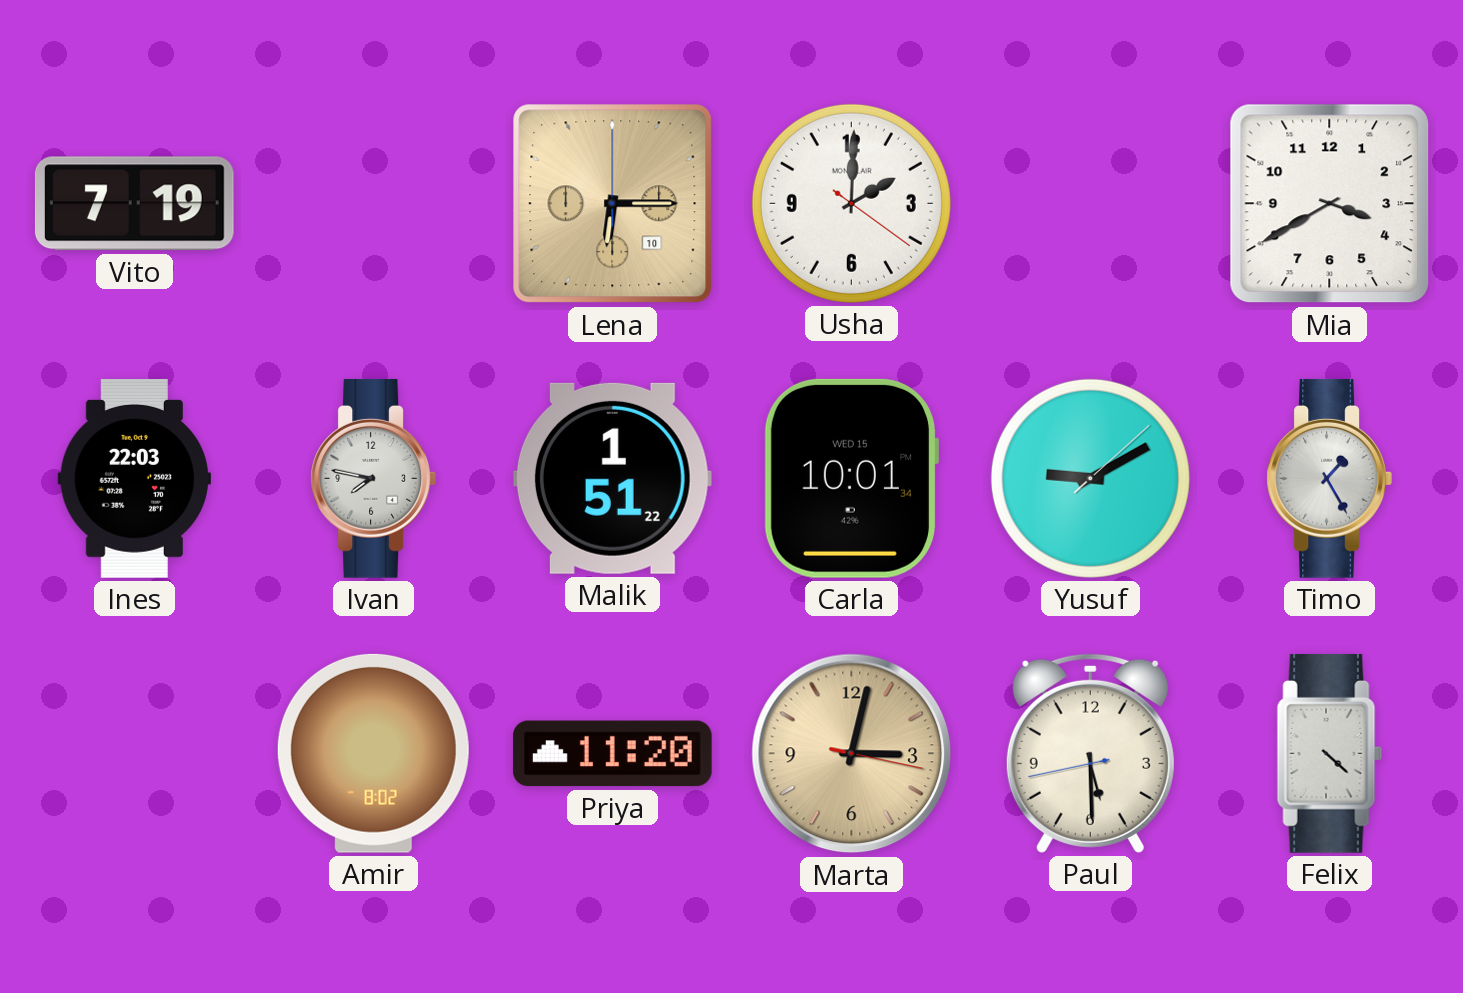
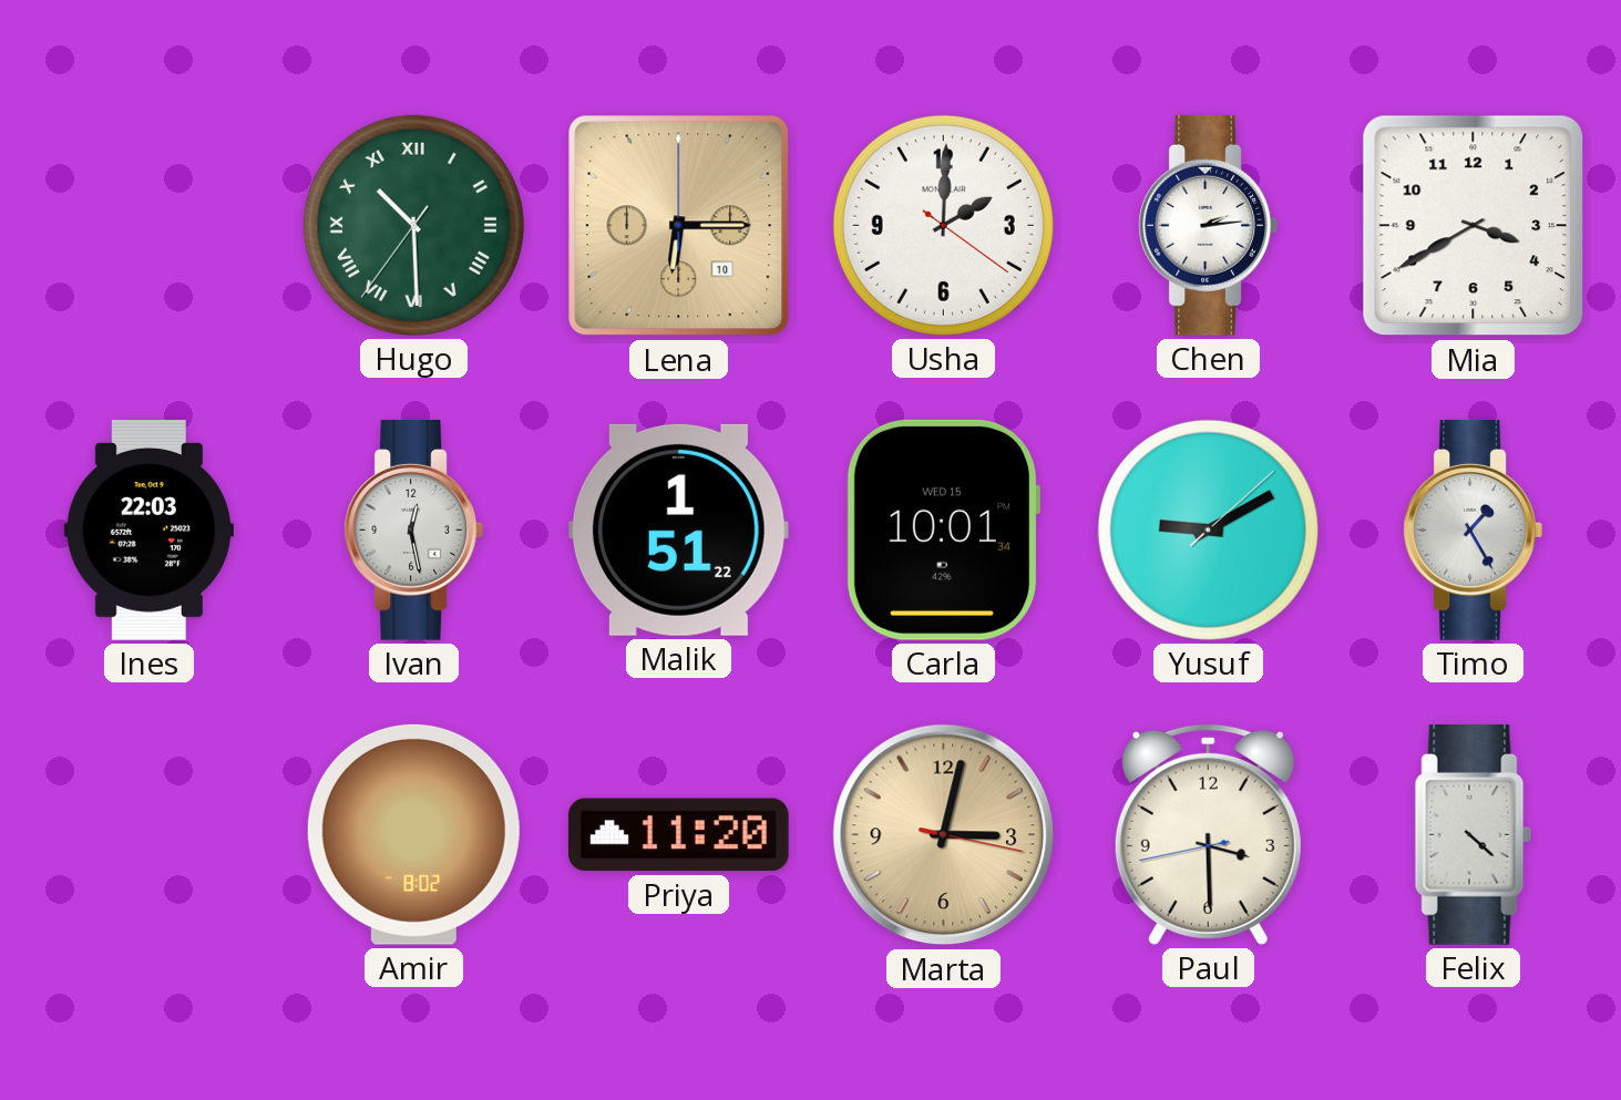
Vito: 7:19 -> none (134, 204)
Hugo: none -> 10:29 (413, 225)
Chen: none -> 2:14 (1208, 225)
Ivan: 7:47 -> 12:28 (413, 530)
Paul: 5:29 -> 3:29 (1208, 834)
